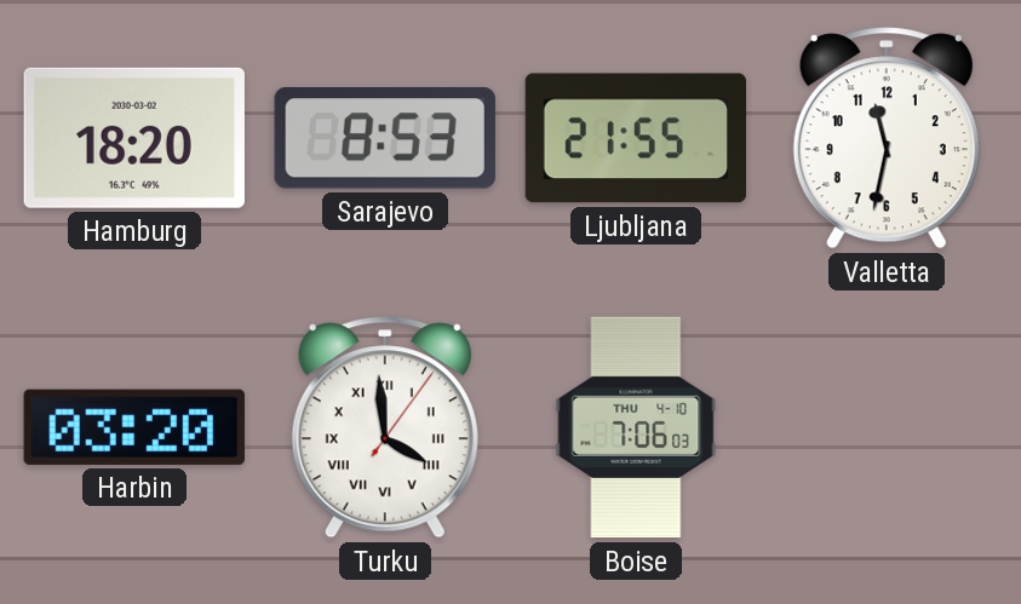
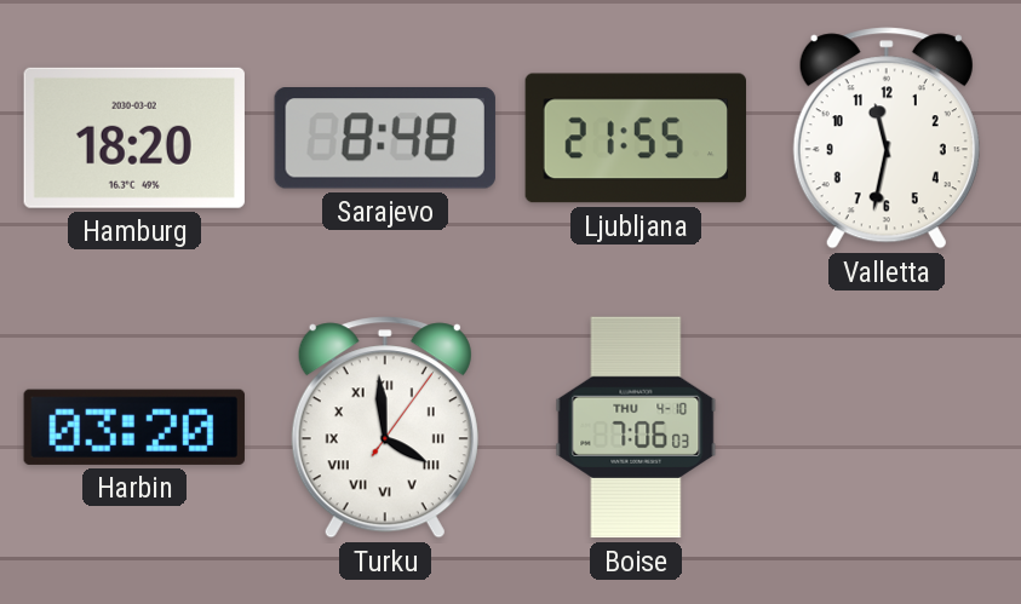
Sarajevo: 8:53 -> 8:48 (385, 139)
